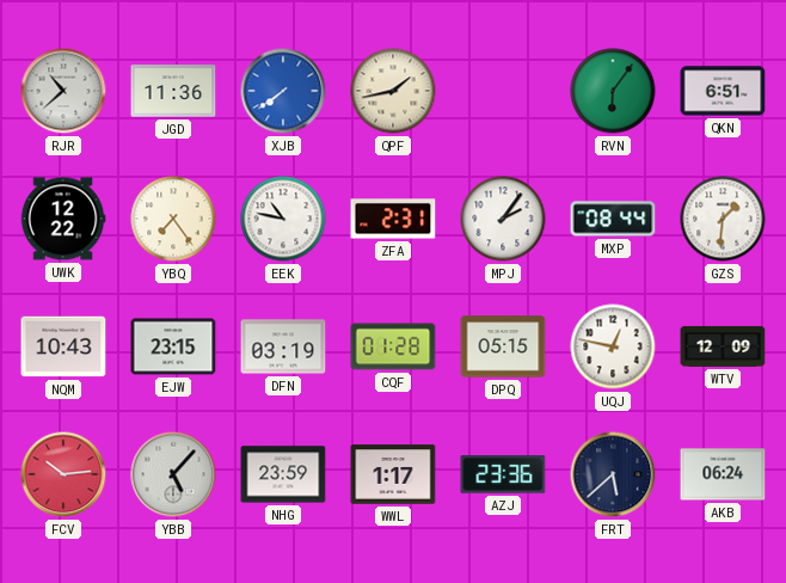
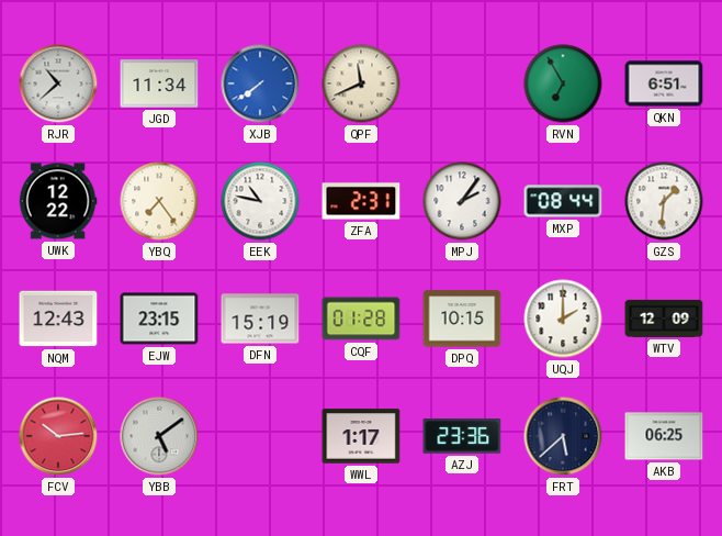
JGD: 11:36 -> 11:34 (159, 83)
QPF: 1:43 -> 11:41 (361, 83)
RVN: 6:06 -> 6:55 (563, 83)
NQM: 10:43 -> 12:43 (58, 319)
DFN: 03:19 -> 15:19 (260, 319)
DPQ: 05:15 -> 10:15 (462, 319)
UQJ: 12:47 -> 2:00 (563, 319)
YBB: 5:07 -> 5:09 (159, 436)
NHG: 23:59 -> none (283, 474)
AKB: 06:24 -> 06:25 (664, 436)
